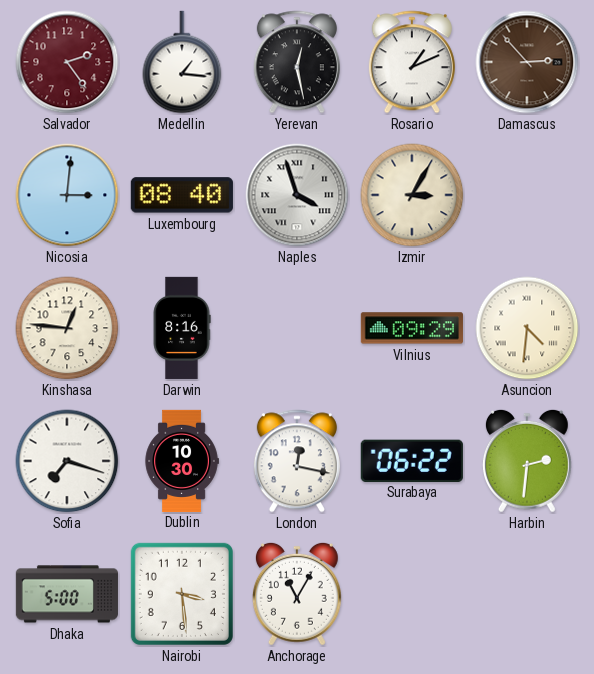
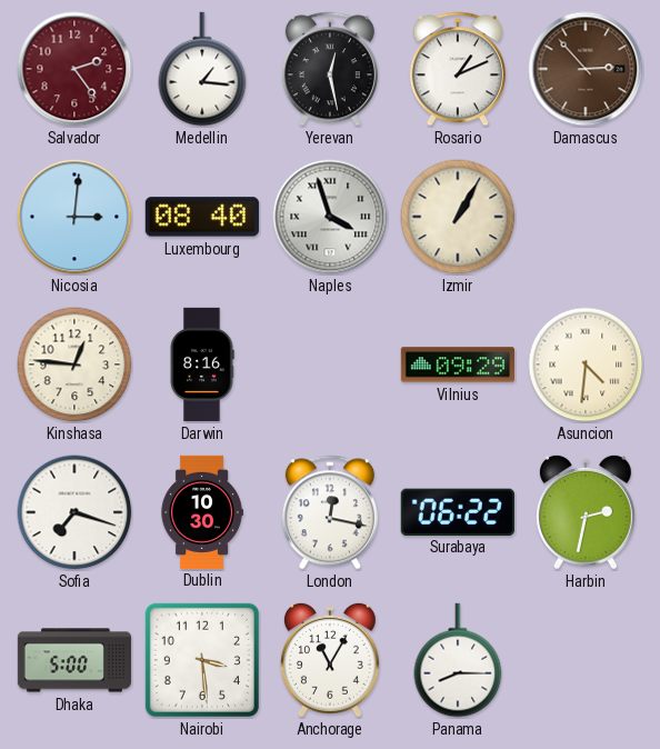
Izmir: 3:05 -> 1:05 (458, 217)
Harbin: 2:31 -> 2:32 (586, 512)
Panama: none -> 8:15 (458, 660)
